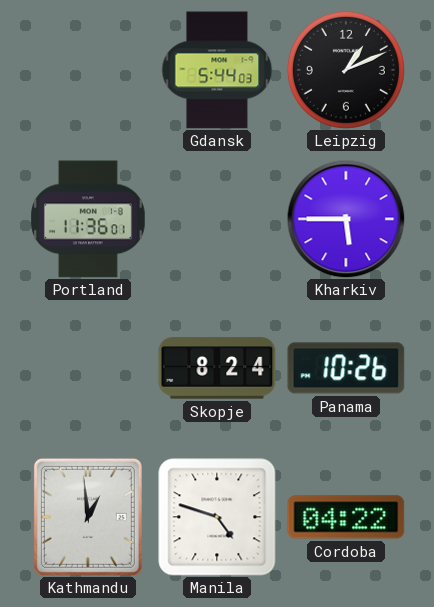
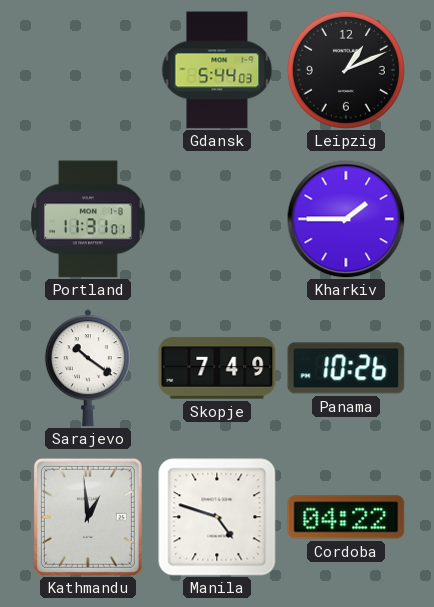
Portland: 11:36 -> 11:31 (89, 219)
Kharkiv: 5:45 -> 1:45 (346, 219)
Sarajevo: none -> 10:21 (88, 368)
Skopje: 8:24 -> 7:49 (217, 368)
